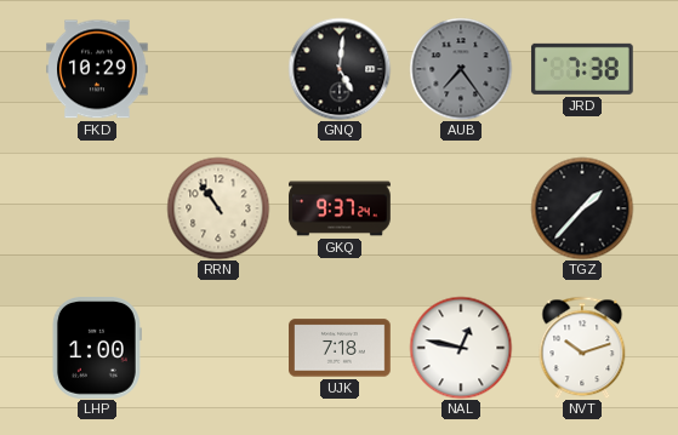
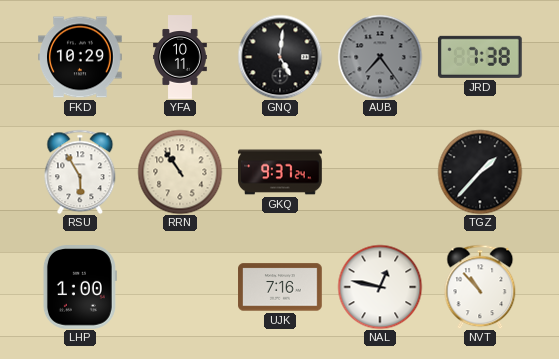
YFA: none -> 10:11 (180, 57)
RSU: none -> 5:55 (80, 172)
UJK: 7:18 -> 7:16 (280, 287)
NVT: 10:12 -> 10:53 (480, 287)
